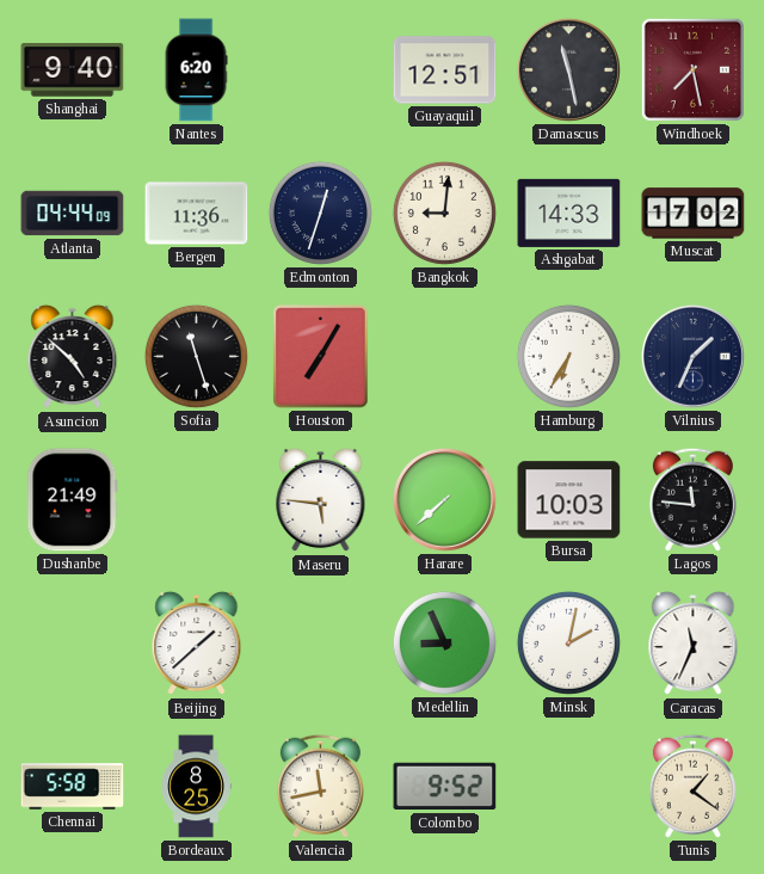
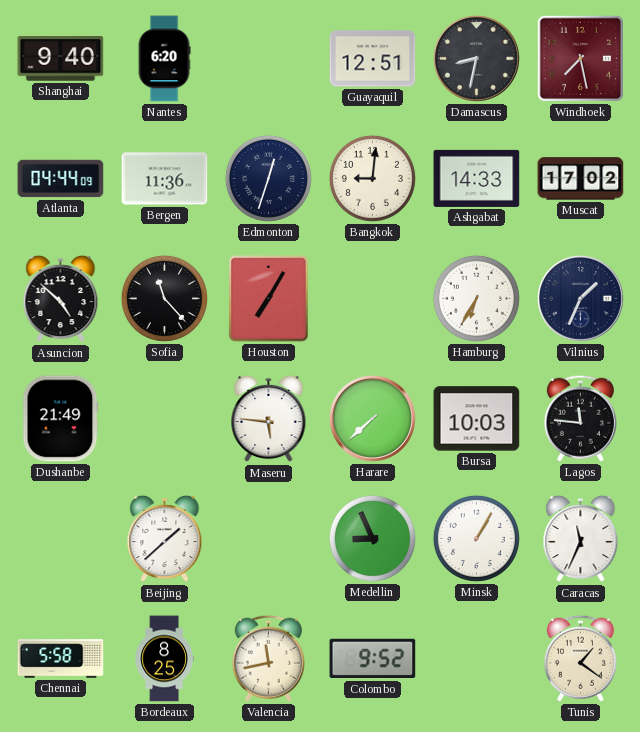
Damascus: 11:28 -> 8:32 (476, 58)
Sofia: 11:27 -> 11:23 (164, 298)
Minsk: 2:02 -> 1:05 (476, 538)
